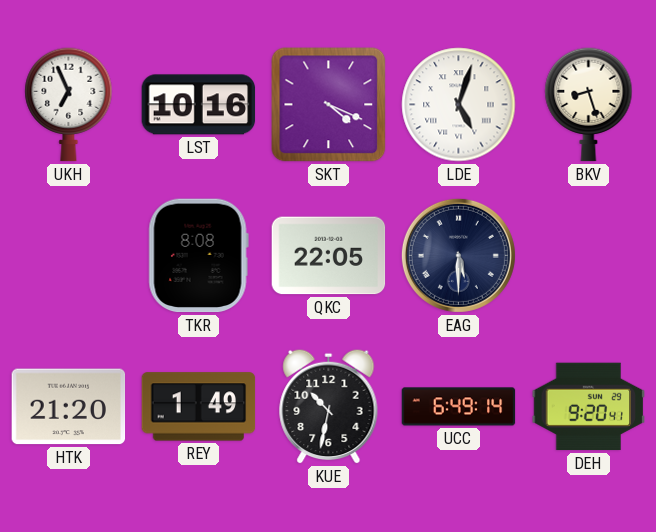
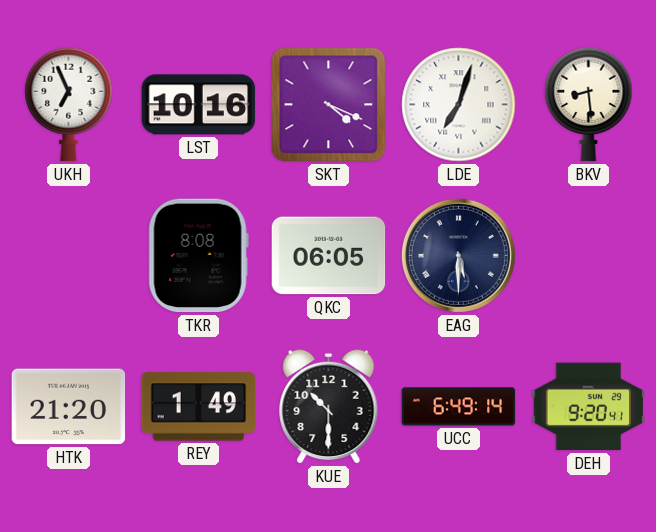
LDE: 5:03 -> 7:03 (459, 105)
BKV: 8:27 -> 8:29 (589, 105)
QKC: 22:05 -> 06:05 (329, 256)
KUE: 10:32 -> 10:30 (329, 406)
